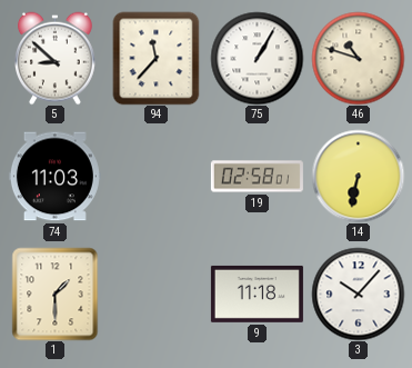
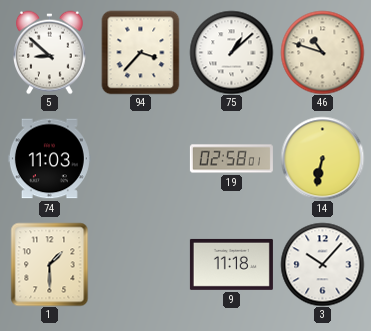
94: 11:37 -> 3:37 (141, 52)
75: 1:05 -> 1:08 (231, 52)
